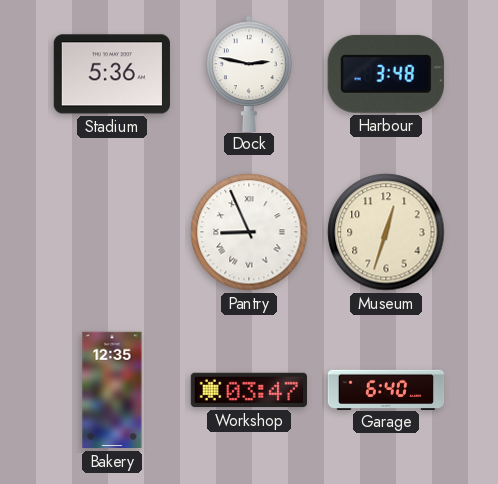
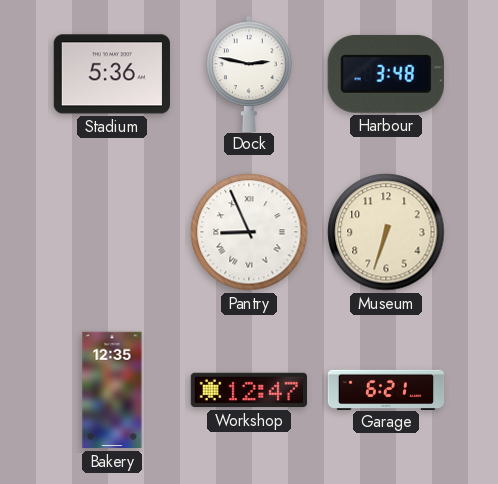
Museum: 12:33 -> 6:33 (386, 232)
Workshop: 03:47 -> 12:47 (248, 390)
Garage: 6:40 -> 6:21 (386, 389)
